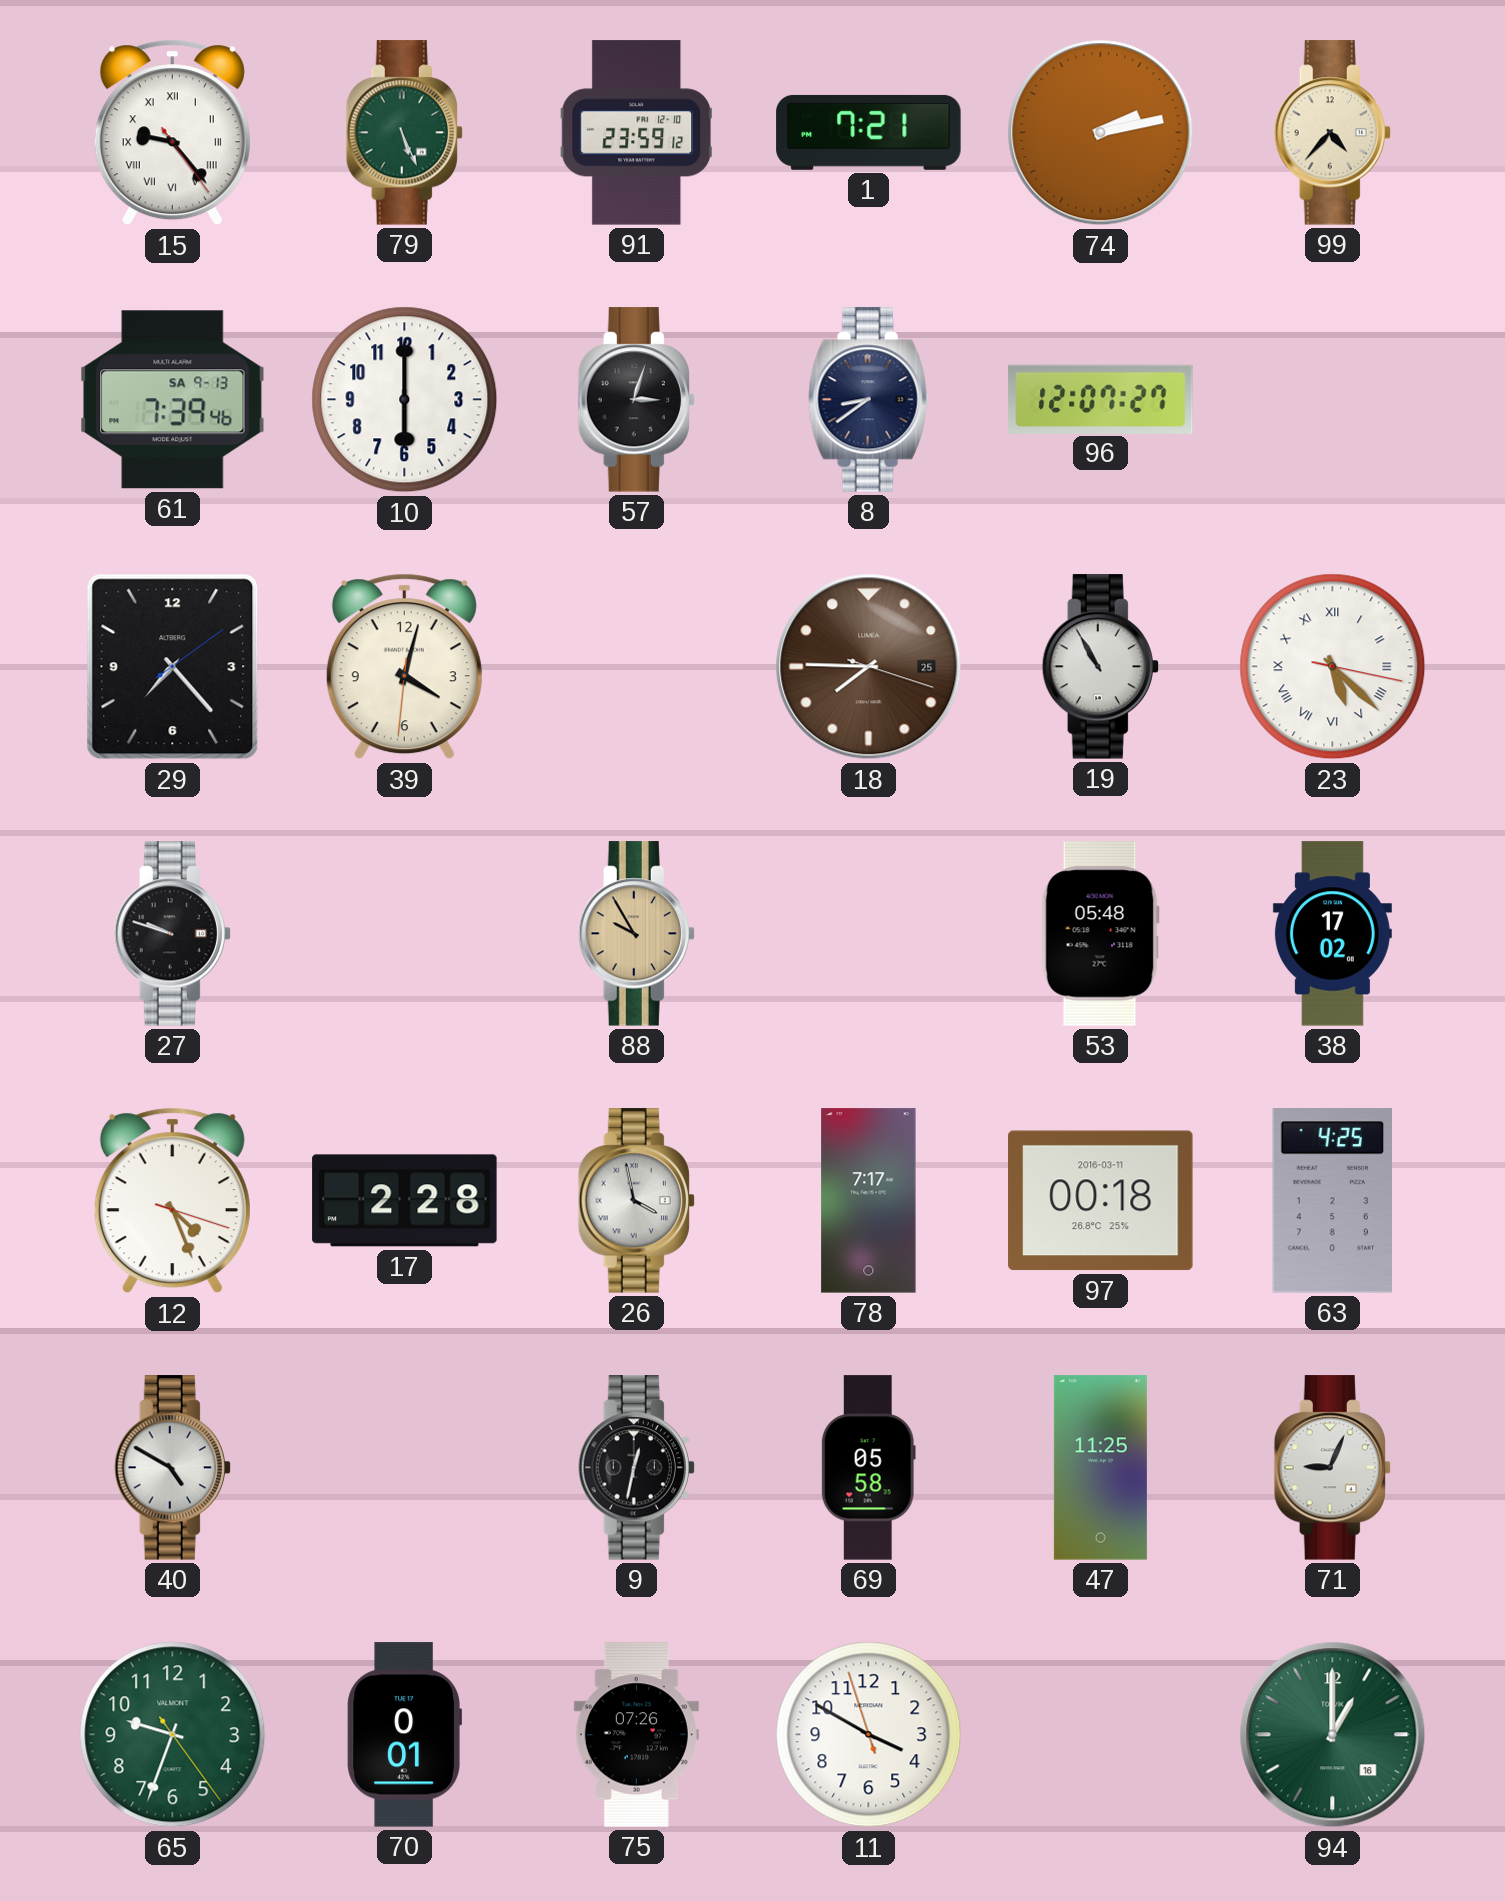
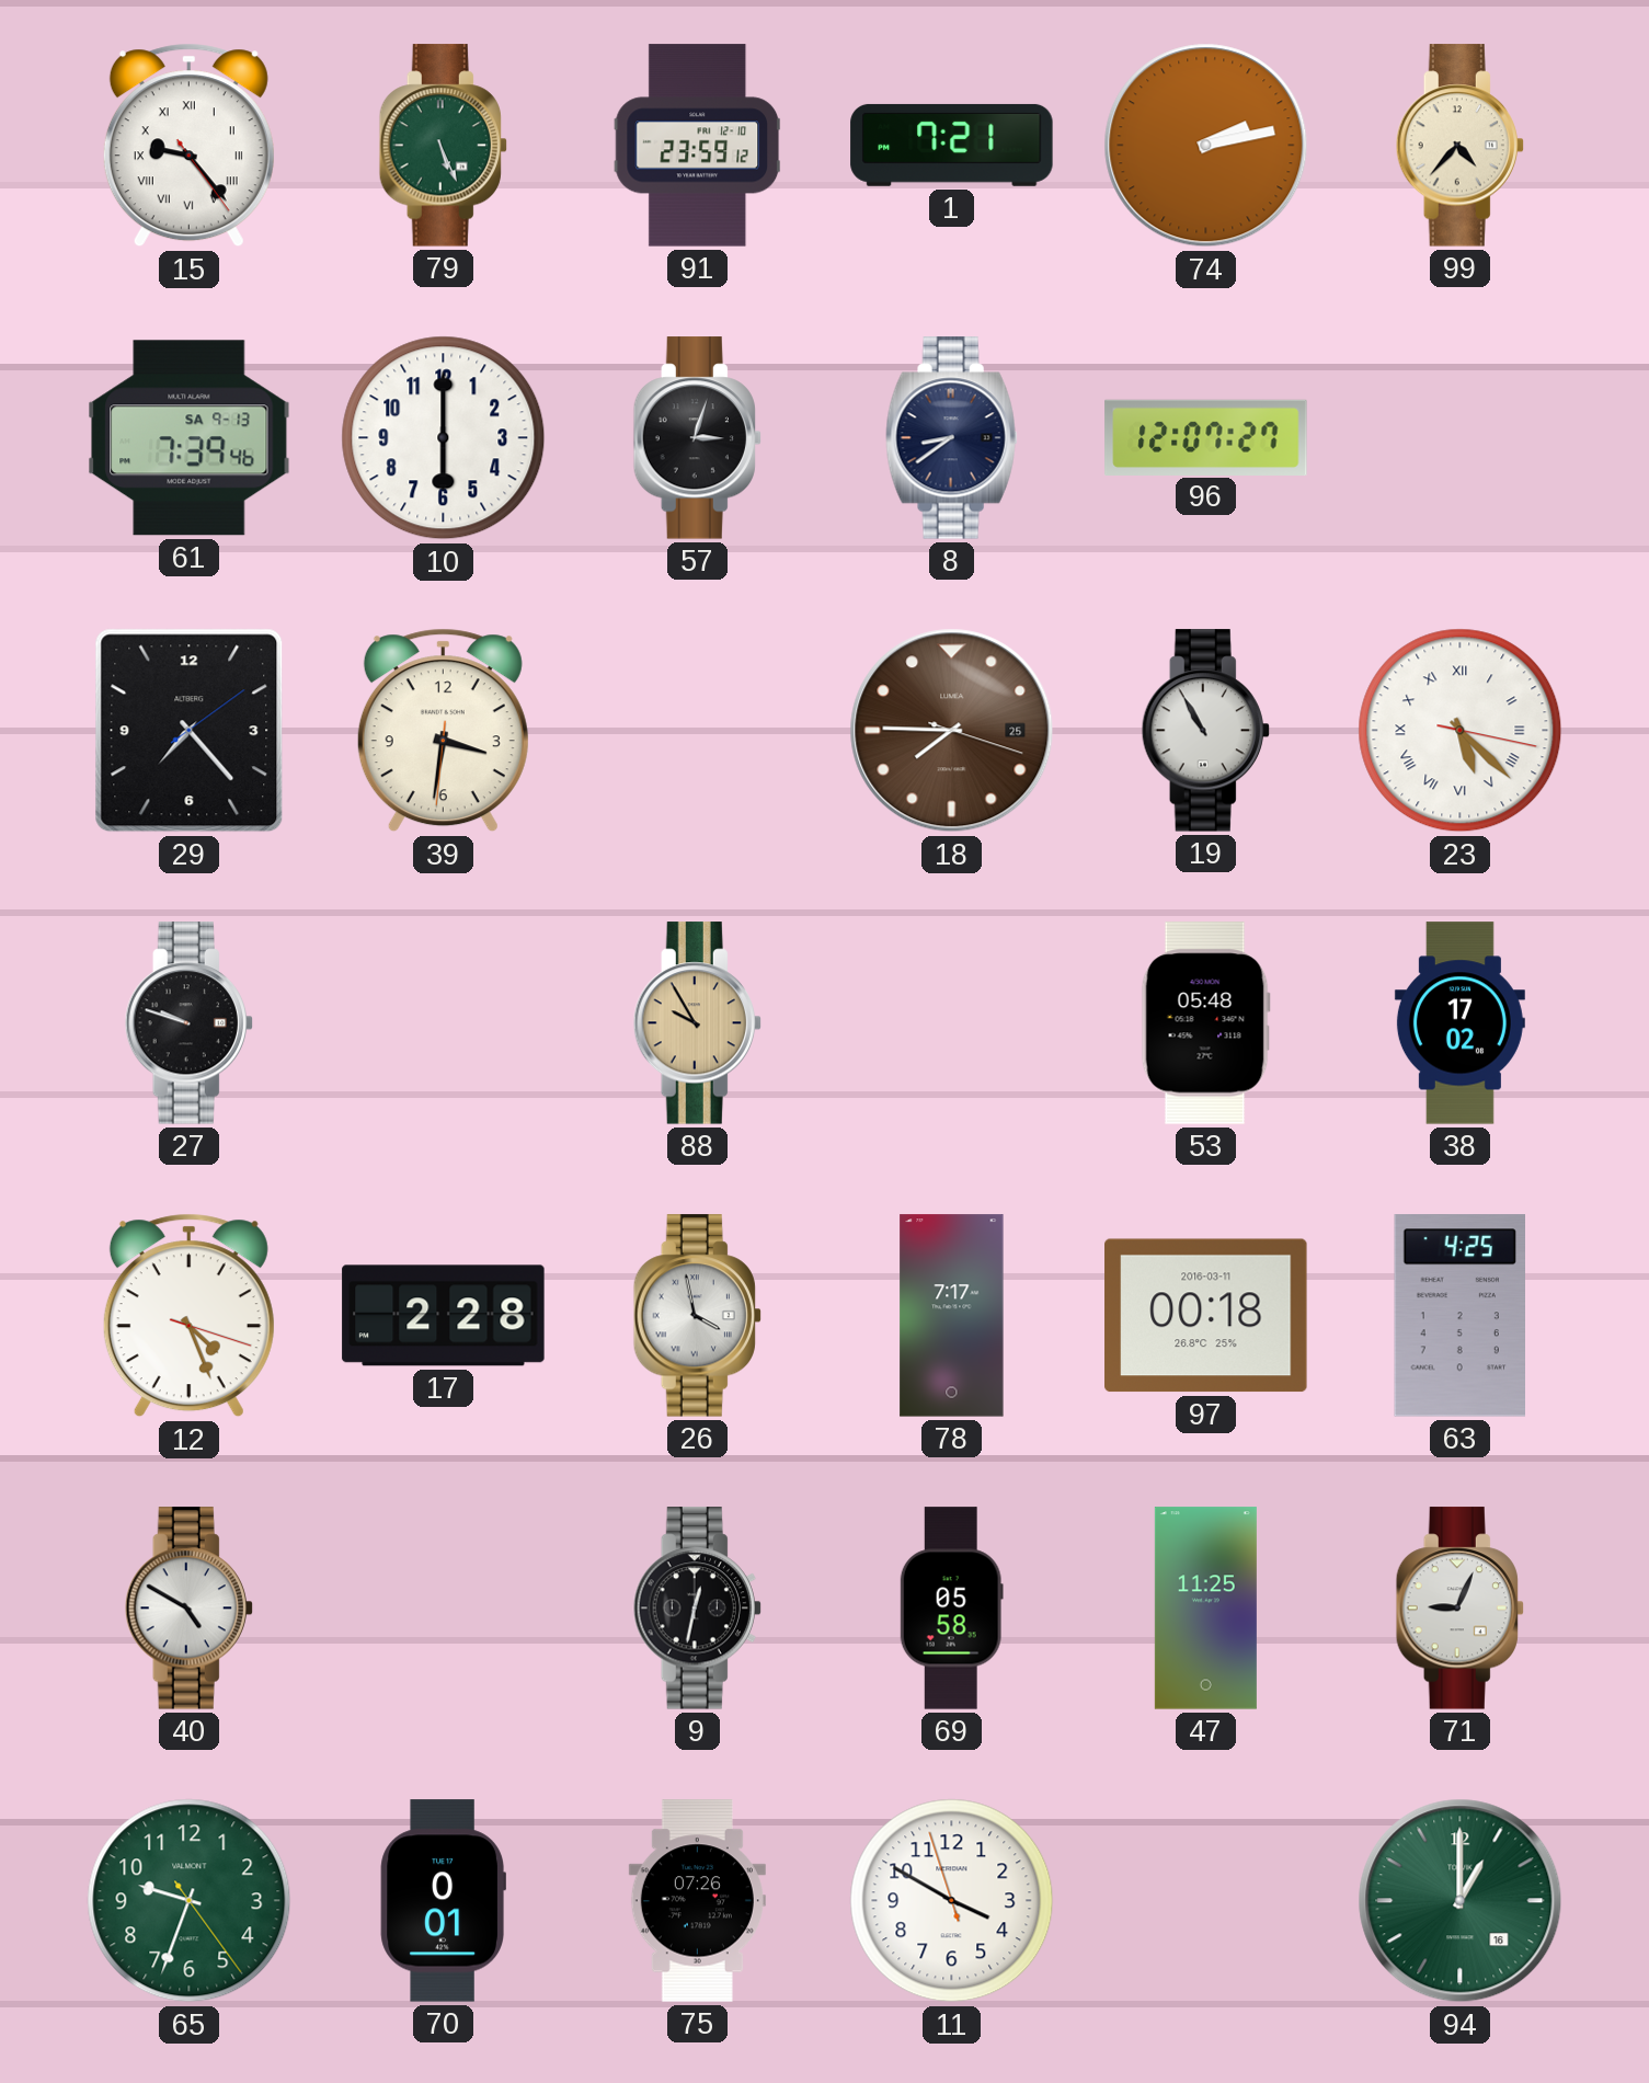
39: 4:02 -> 3:31 (443, 731)
